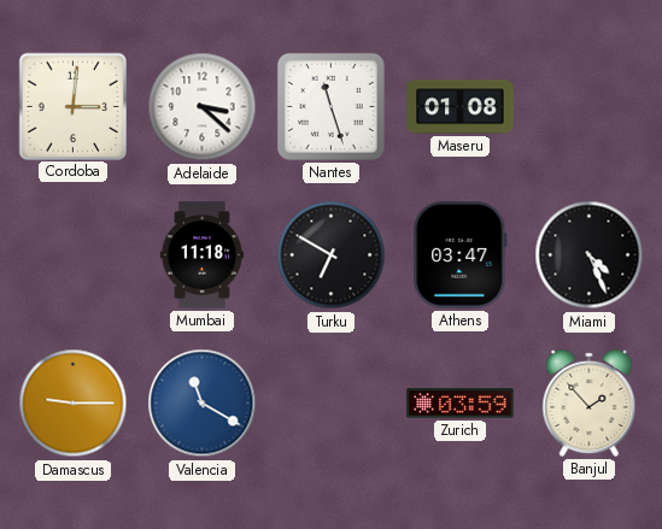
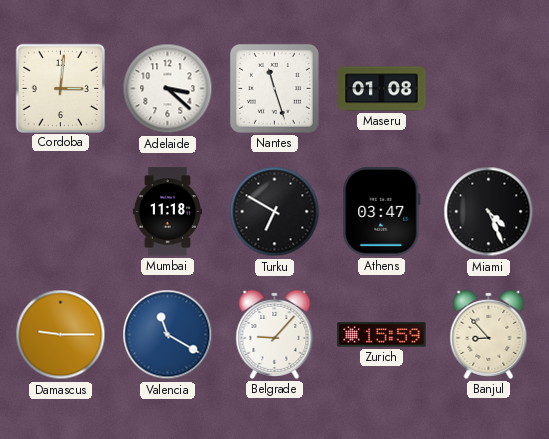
Belgrade: none -> 9:07 (275, 334)
Zurich: 03:59 -> 15:59 (382, 335)
Banjul: 1:53 -> 8:53 (489, 334)
